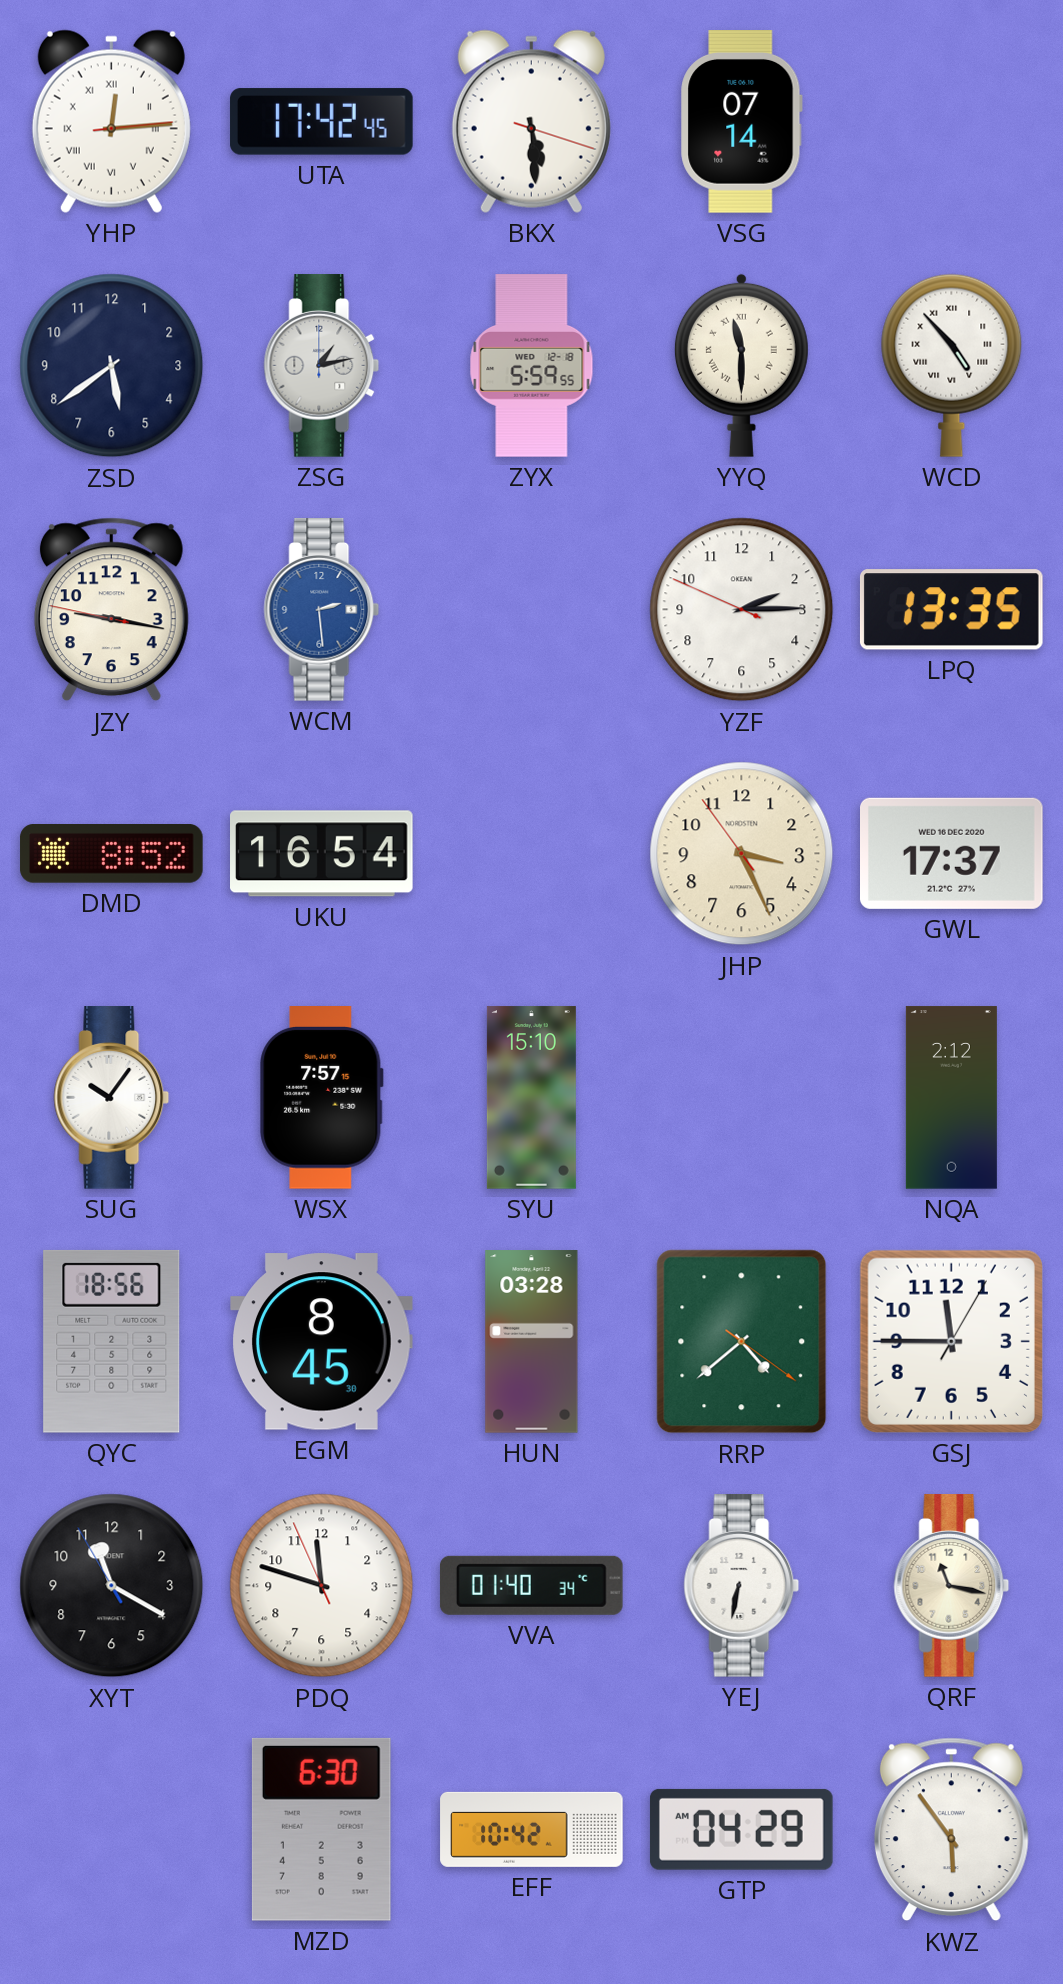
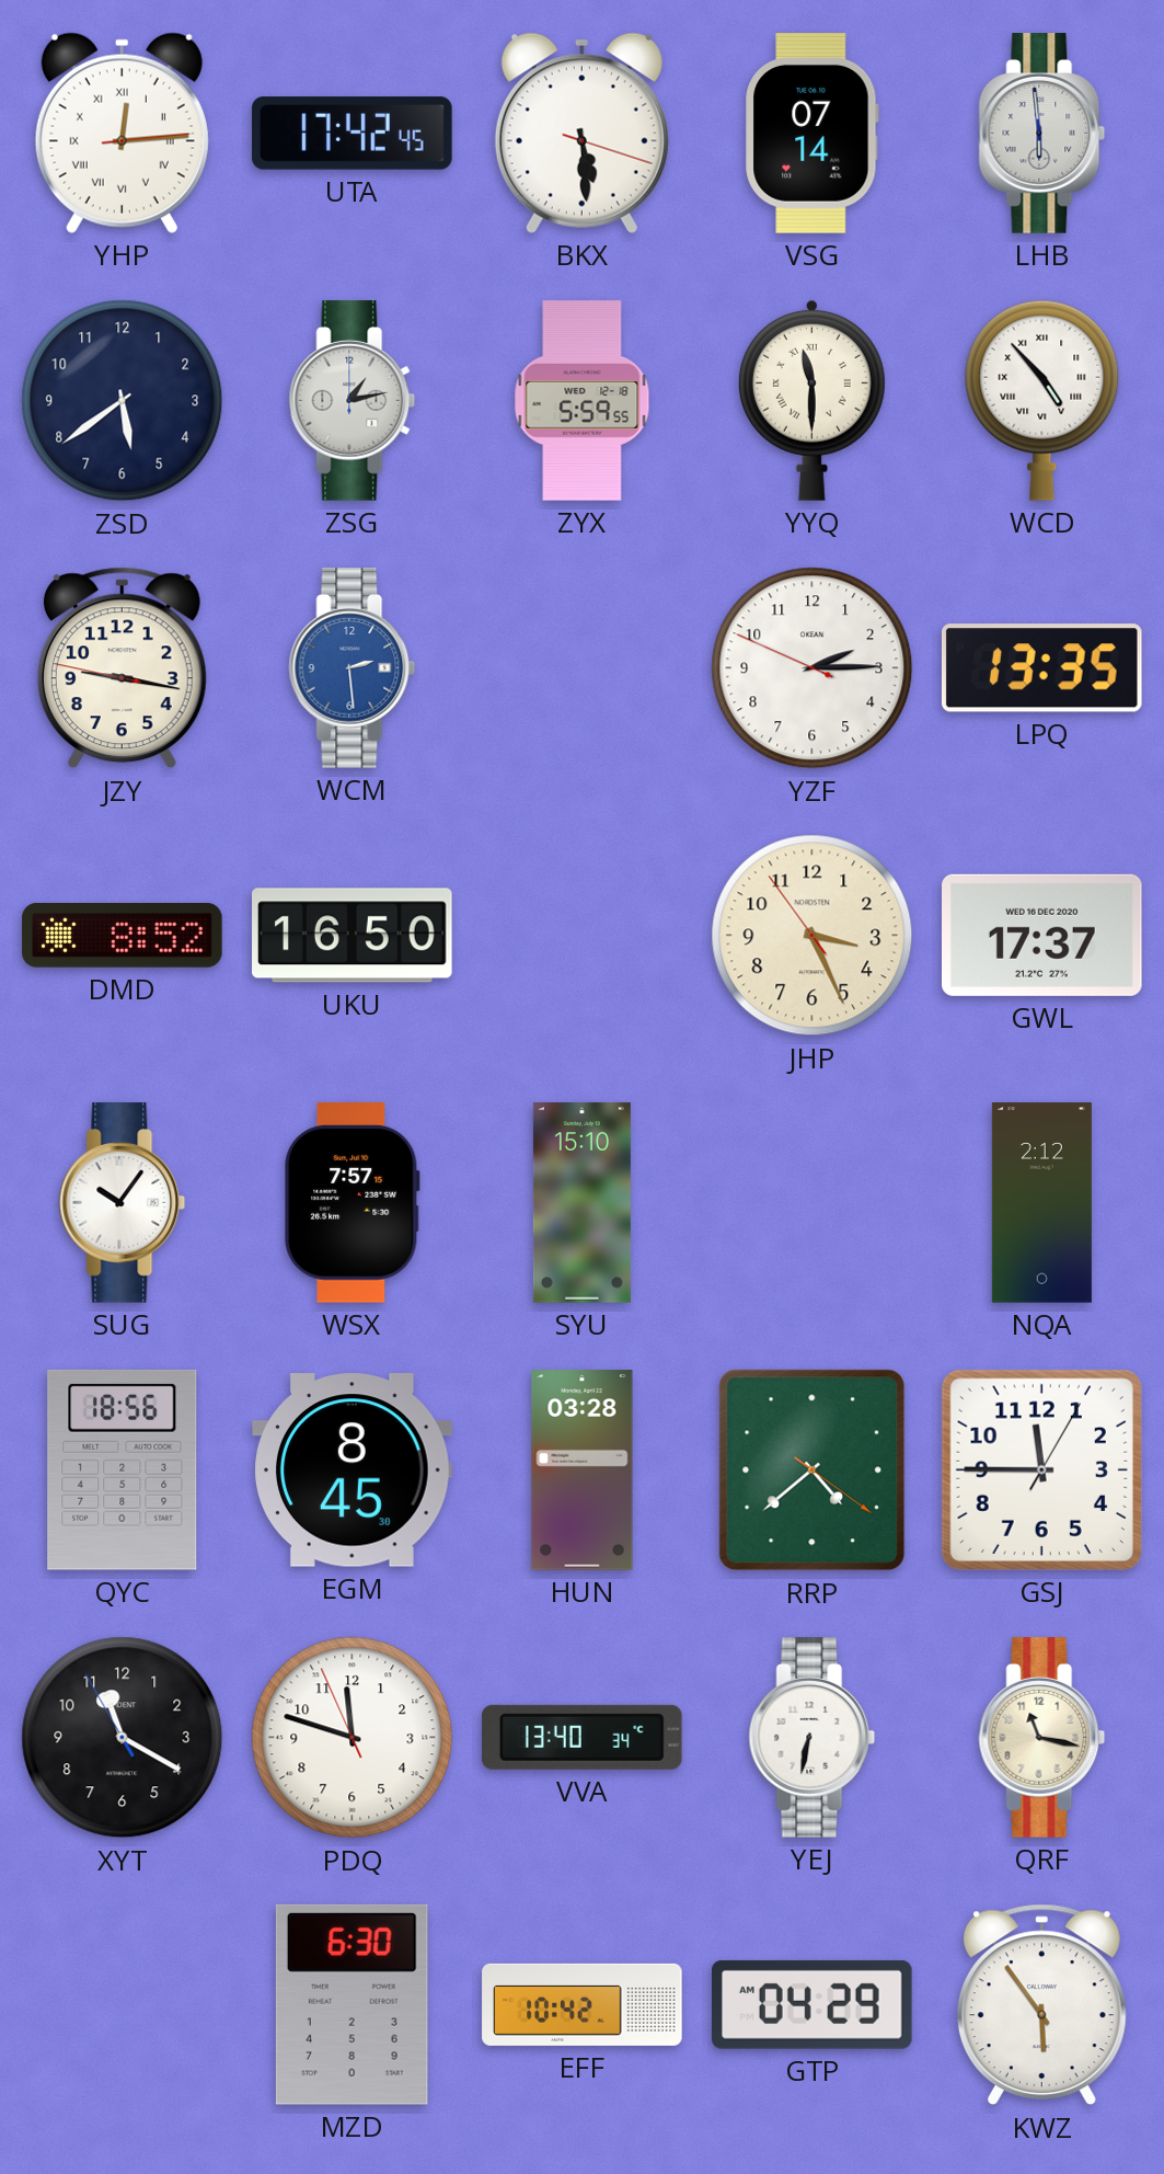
LHB: none -> 5:59 (1042, 134)
UKU: 16:54 -> 16:50 (353, 936)
VVA: 01:40 -> 13:40 (581, 1737)
